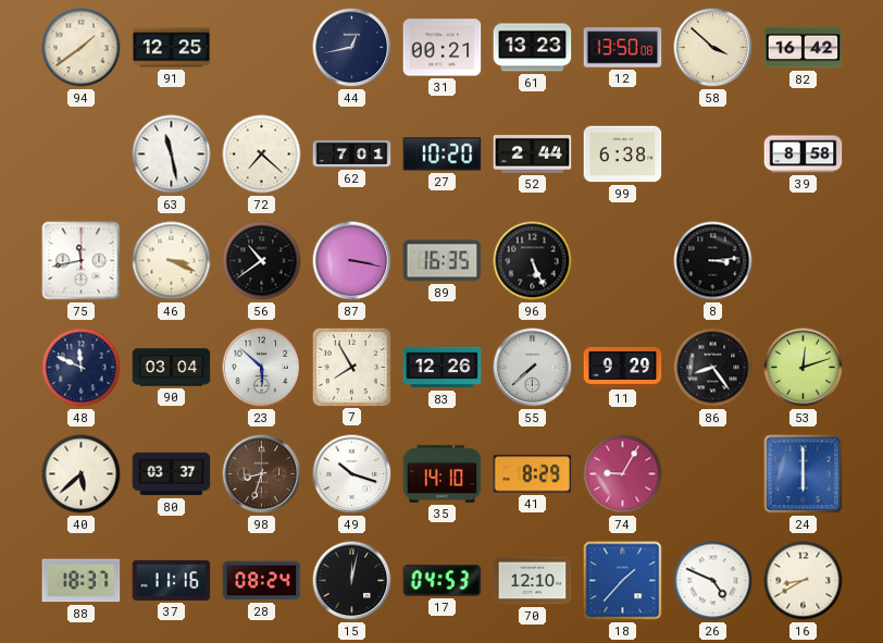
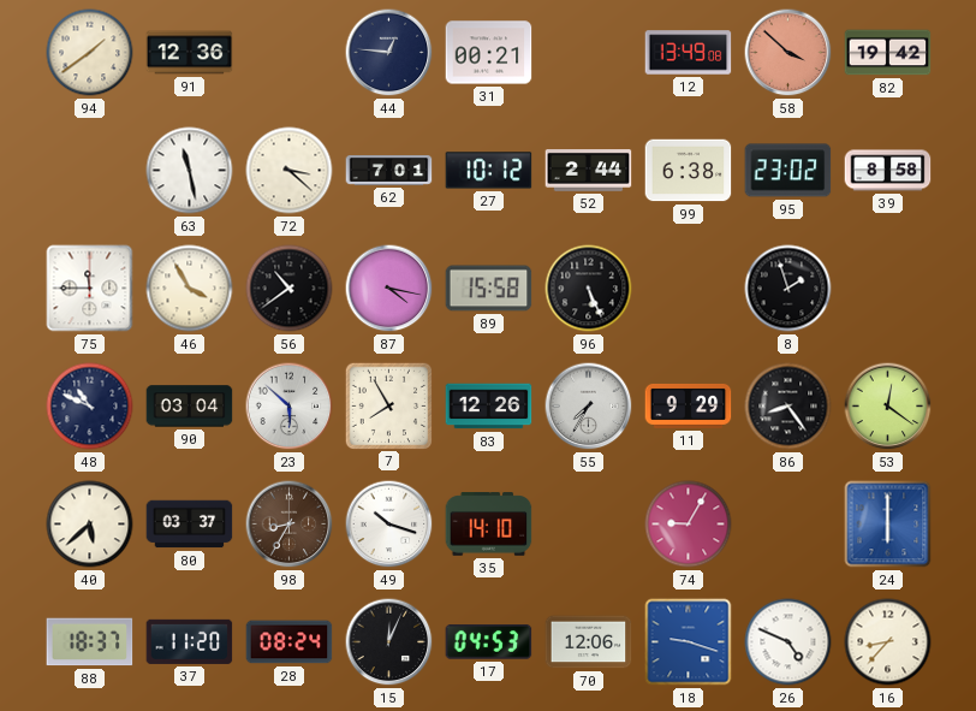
91: 12:25 -> 12:36 (190, 53)
44: 12:43 -> 12:46 (389, 53)
61: 13:23 -> none (533, 48)
12: 13:50 -> 13:49 (689, 53)
58 dial: cream -> salmon (788, 53)
82: 16:42 -> 19:42 (888, 53)
72: 7:22 -> 3:22 (290, 171)
27: 10:20 -> 10:12 (489, 171)
95: none -> 23:02 (788, 171)
75: 11:43 -> 11:45 (90, 289)
46: 3:19 -> 3:55 (190, 289)
87: 3:17 -> 4:17 (389, 289)
89: 16:35 -> 15:58 (489, 289)
8: 3:14 -> 1:57 (788, 289)
48: 11:49 -> 10:49 (90, 407)
55: 7:38 -> 7:35 (589, 407)
53: 12:12 -> 12:21 (888, 407)
98: 8:33 -> 8:35 (290, 525)
41: 8:29 -> none (533, 474)
37: 11:16 -> 11:20 (190, 641)
15: 12:02 -> 12:04 (389, 642)
70: 12:10 -> 12:06 (589, 642)
18: 1:37 -> 9:18 (689, 642)
16: 8:40 -> 8:37 (888, 642)
